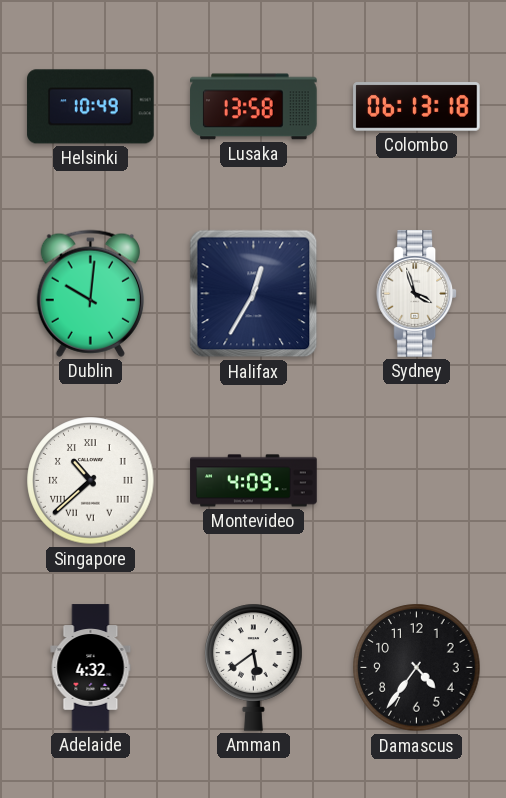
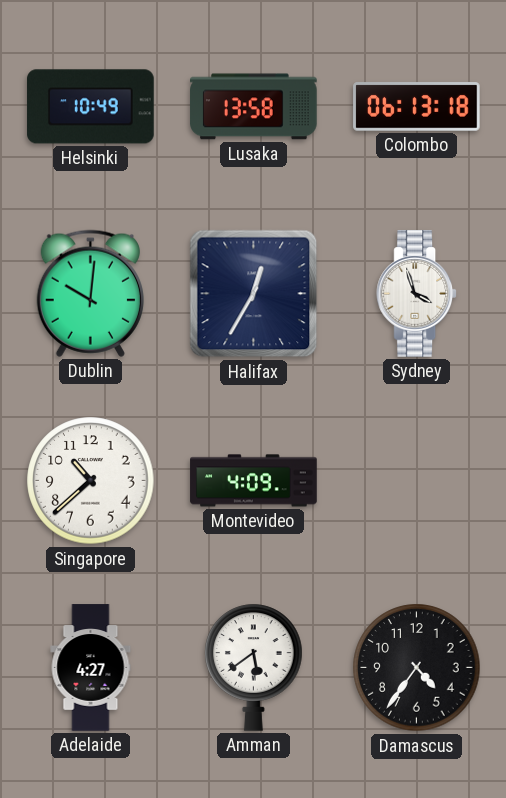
Singapore numerals: Roman -> Arabic (91, 481)
Adelaide: 4:32 -> 4:27 (91, 668)
